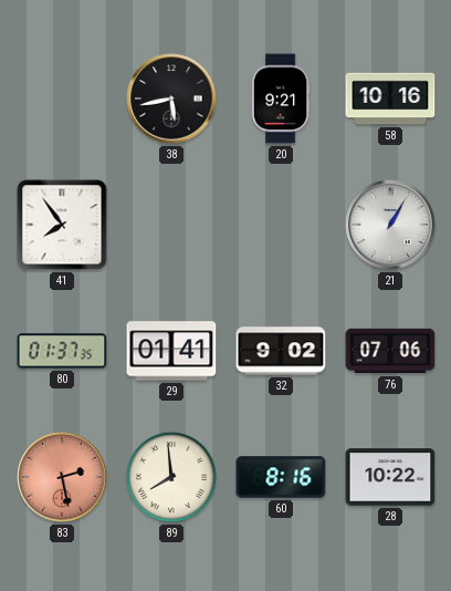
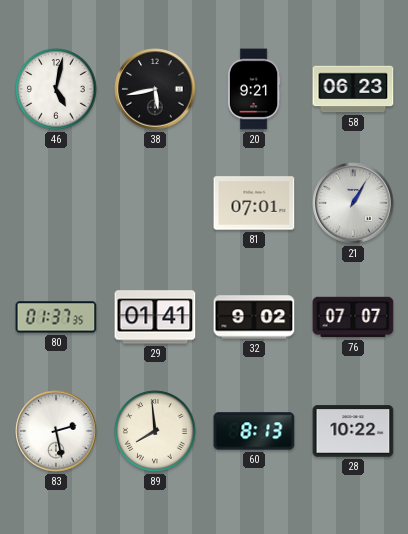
46: none -> 5:02 (56, 89)
58: 10:16 -> 06:23 (353, 89)
41: 7:54 -> none (62, 225)
81: none -> 07:01 (254, 203)
76: 07:06 -> 07:07 (353, 317)
83 dial: salmon -> white (56, 431)
60: 8:16 -> 8:13 (254, 431)
